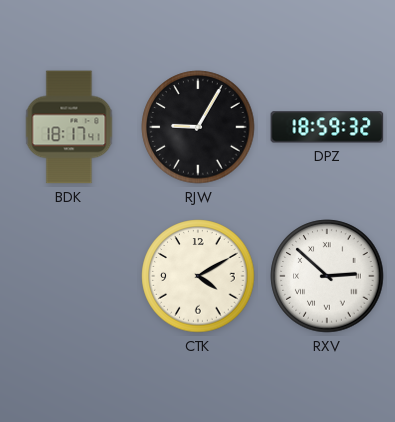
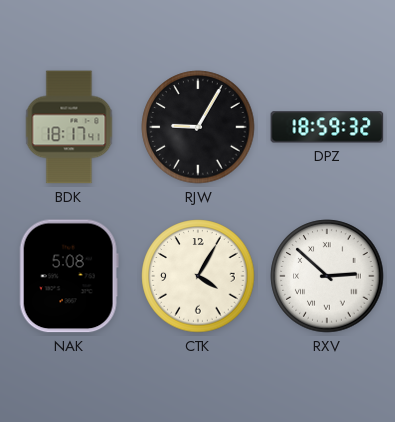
NAK: none -> 5:08 (69, 276)
CTK: 4:10 -> 4:05 (198, 276)
